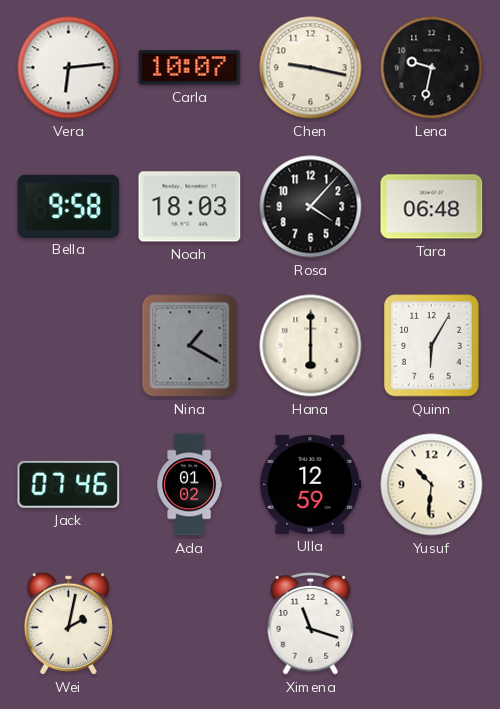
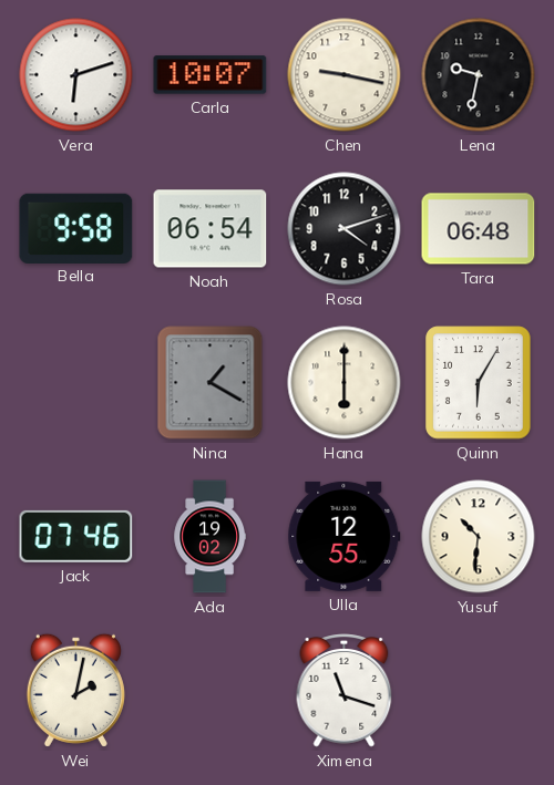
Vera: 6:14 -> 6:12 (76, 75)
Noah: 18:03 -> 06:54 (211, 229)
Rosa: 4:07 -> 4:12 (345, 229)
Ada: 01:02 -> 19:02 (209, 537)
Ulla: 12:59 -> 12:55 (345, 536)
